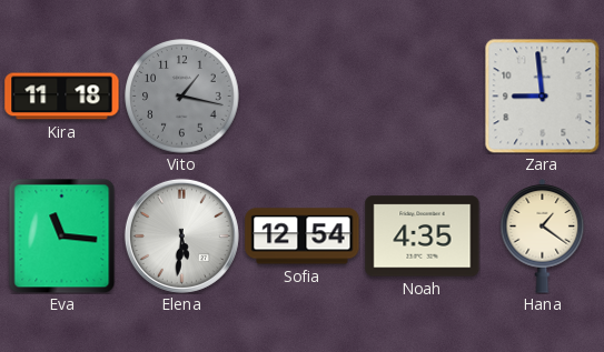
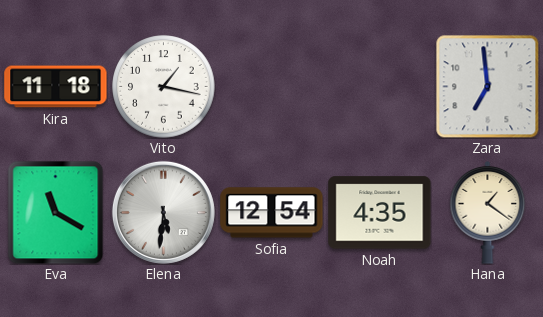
Vito dial: grey -> white (164, 87)
Zara: 8:59 -> 6:59 (487, 86)
Eva: 11:16 -> 11:20 (56, 212)
